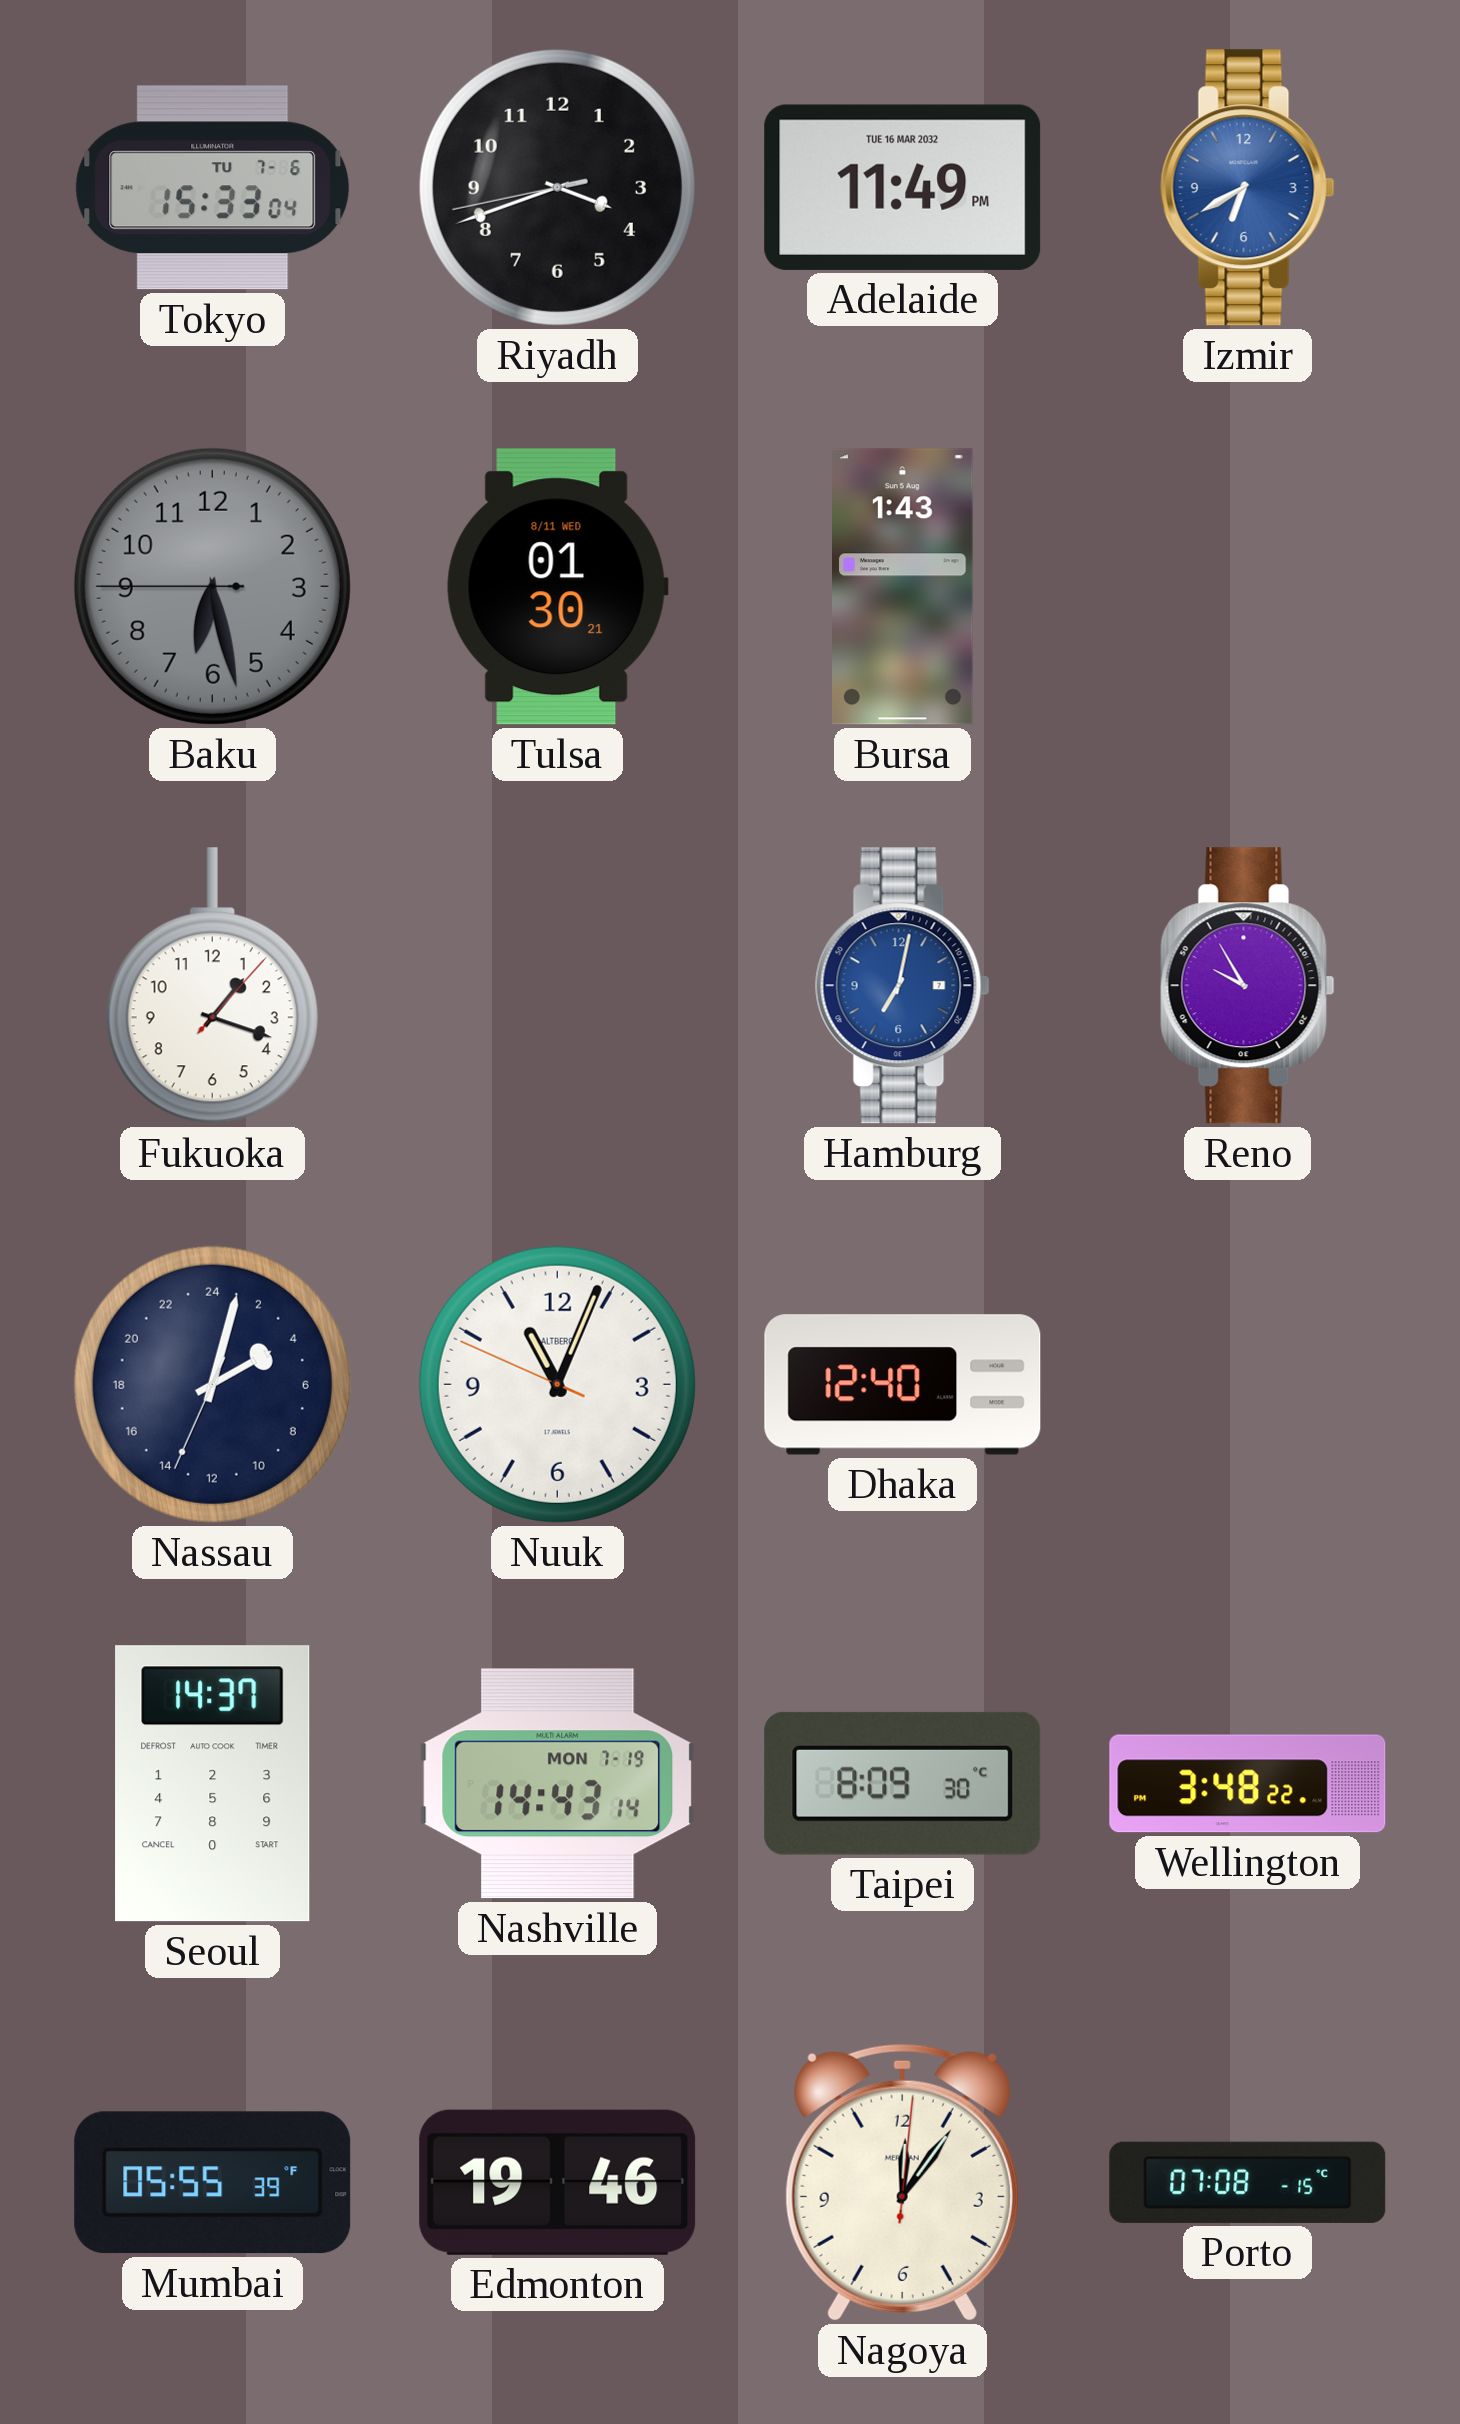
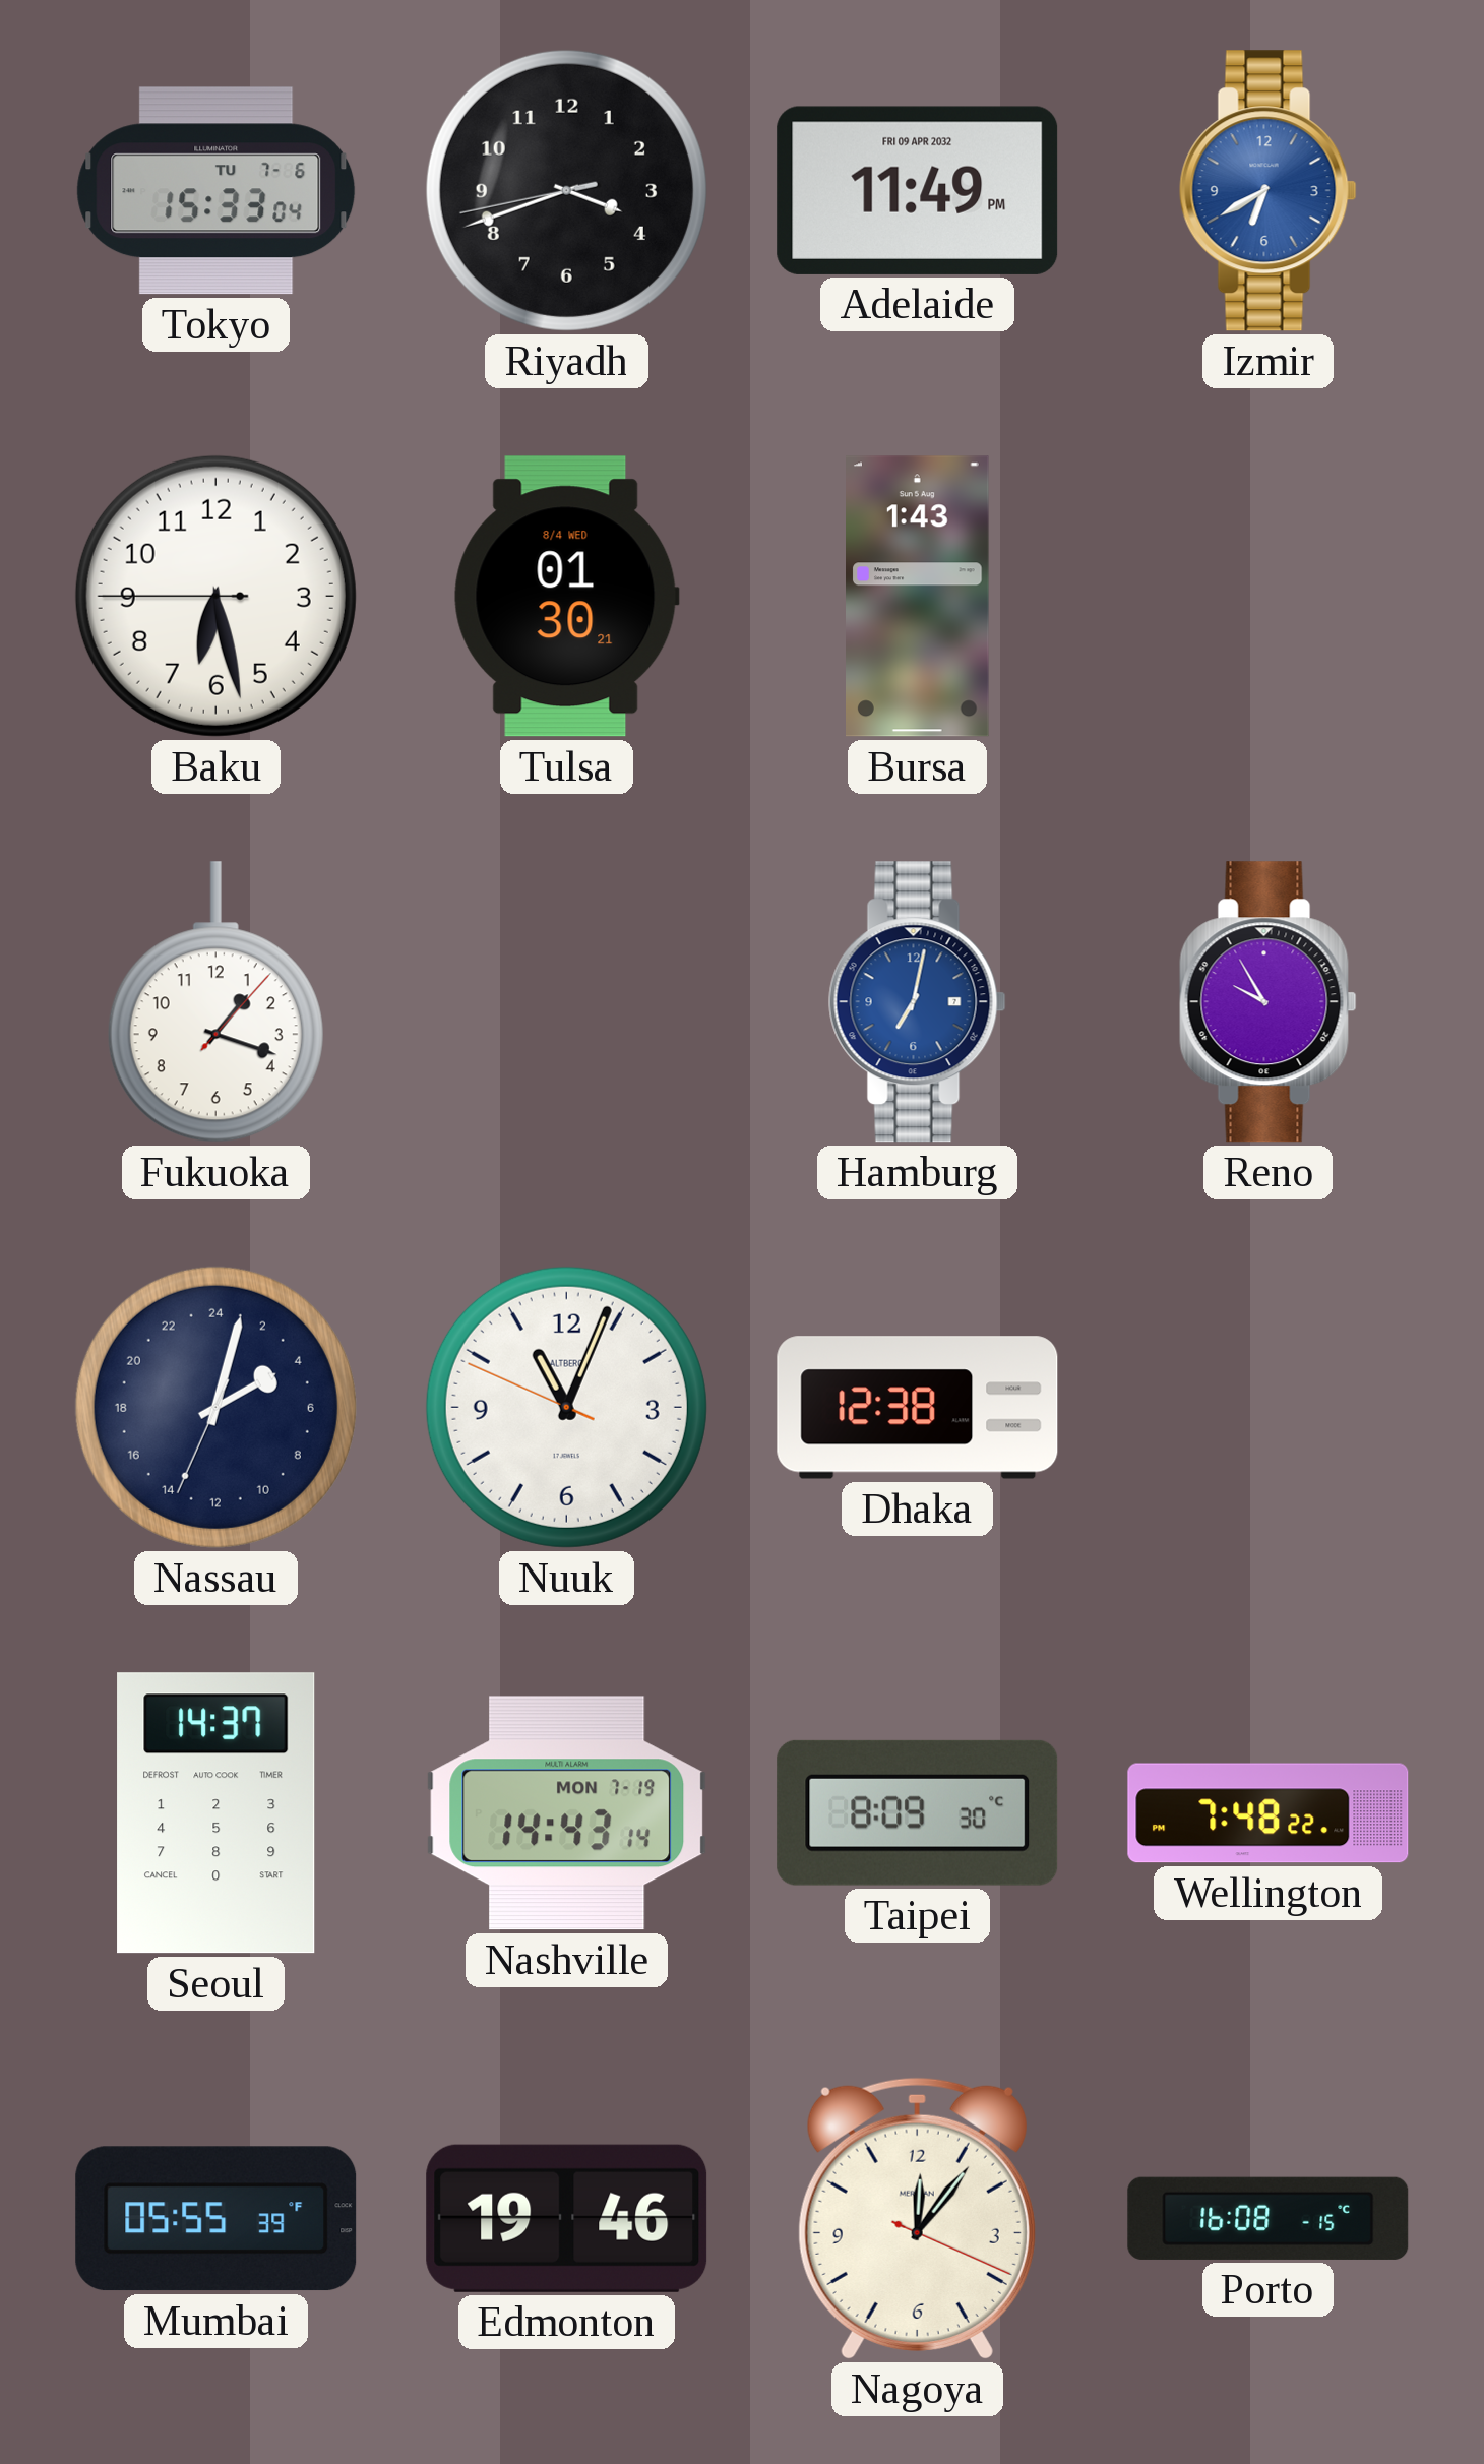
Adelaide date: TUE 16 MAR 2032 -> FRI 09 APR 2032 (918, 190)
Baku dial: grey -> white (215, 596)
Tulsa date: 8/11 WED -> 8/4 WED (566, 597)
Dhaka: 12:40 -> 12:38 (918, 1408)
Wellington: 3:48 -> 7:48 (1269, 1813)
Nagoya: 12:06:01 -> 12:06:19 (917, 2218)
Porto: 07:08 -> 16:08 (1269, 2218)
